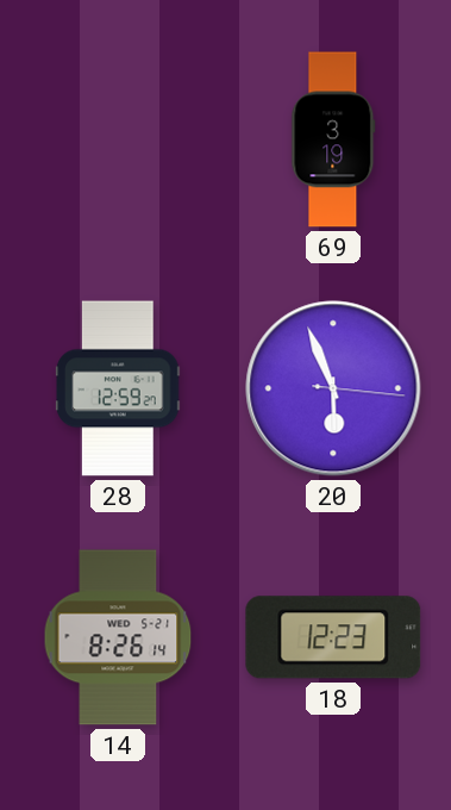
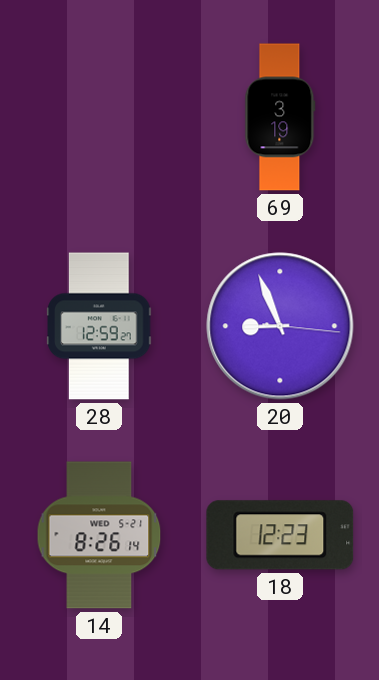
20: 5:56 -> 8:56 (280, 326)
